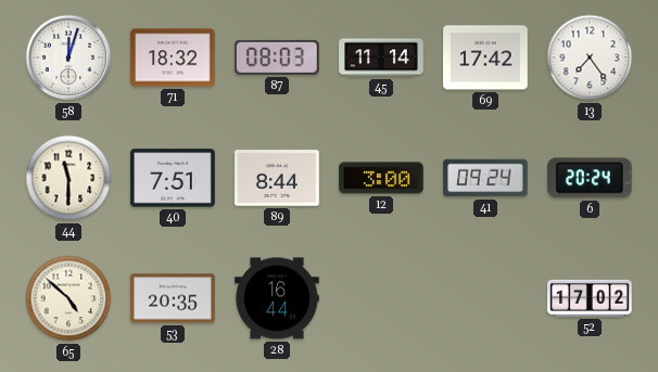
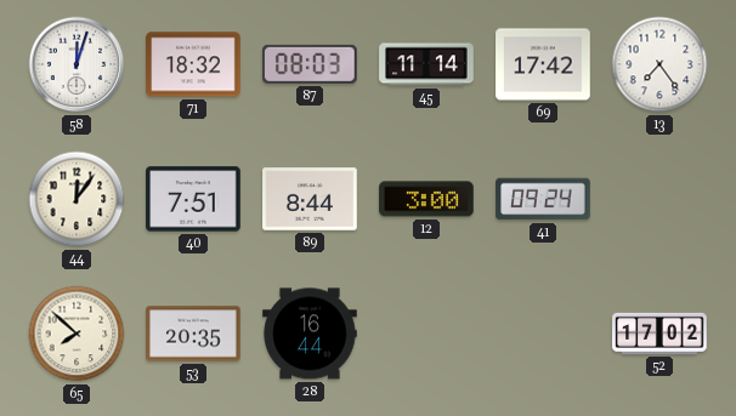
44: 11:30 -> 12:06 (77, 199)
6: 20:24 -> none (590, 178)
65: 4:52 -> 7:52 (77, 334)
